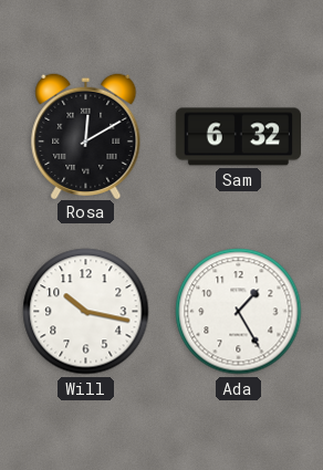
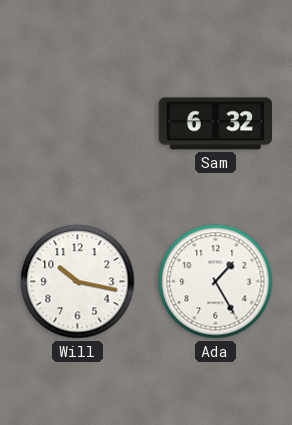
Rosa: 12:10 -> none (86, 135)
